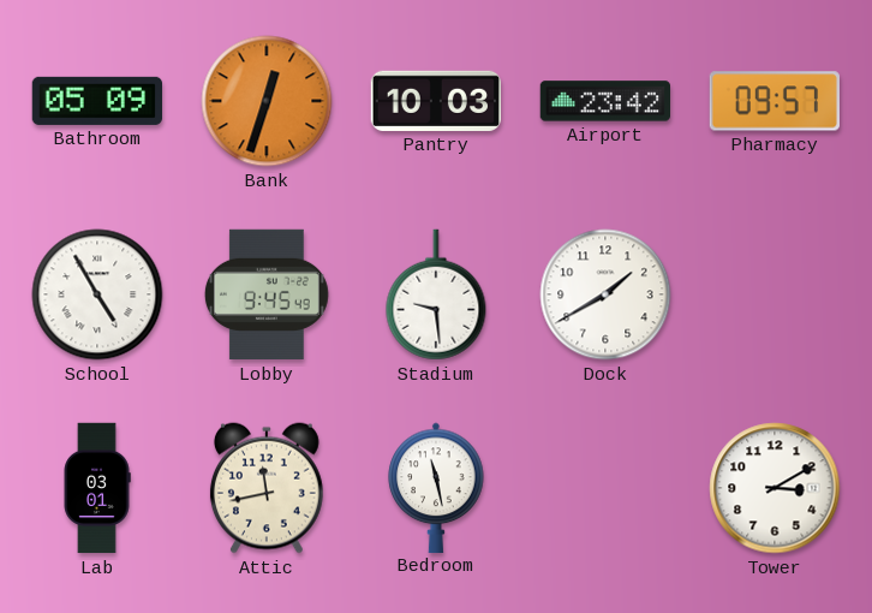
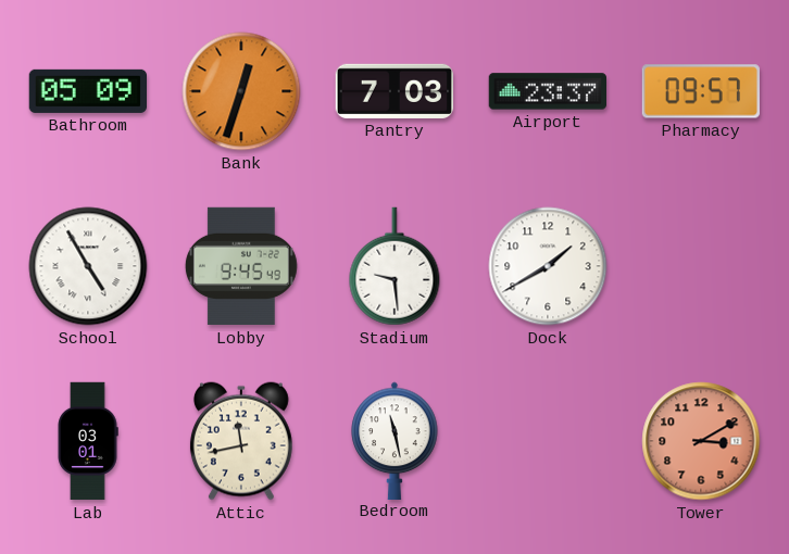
Pantry: 10:03 -> 7:03 (393, 91)
Airport: 23:42 -> 23:37 (547, 91)
Tower dial: white -> salmon (701, 441)
